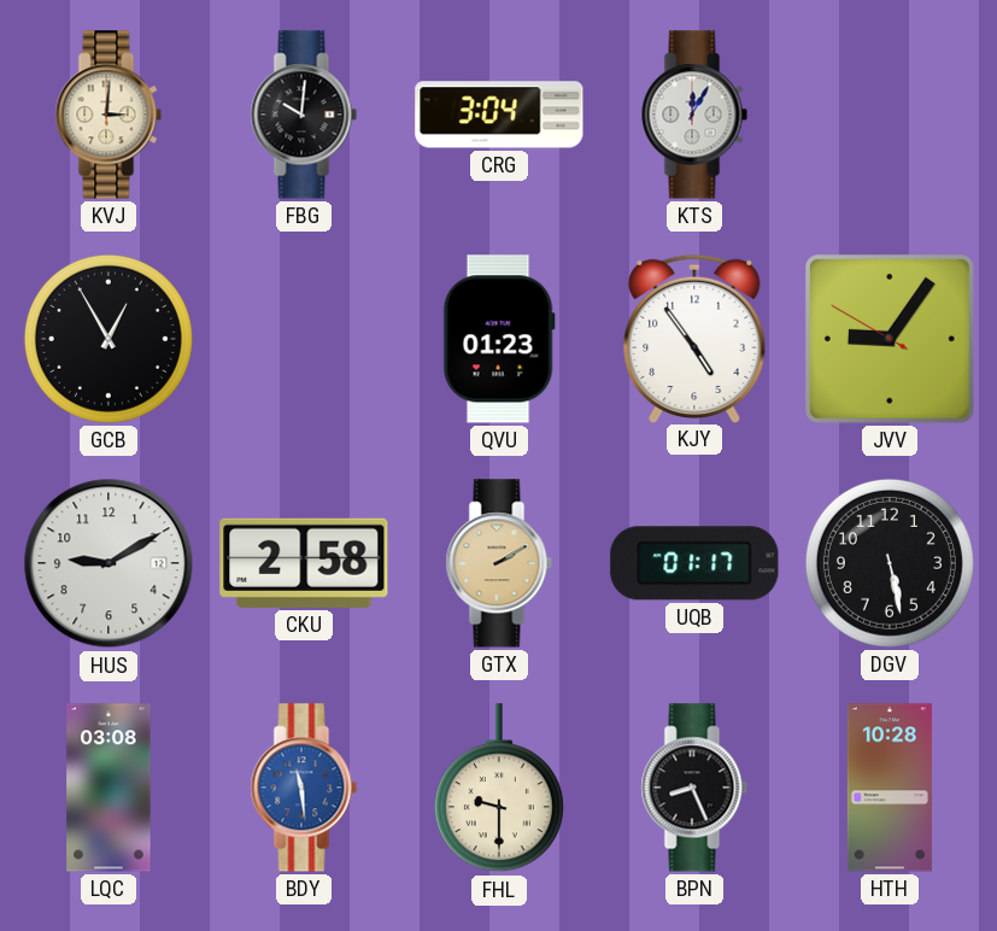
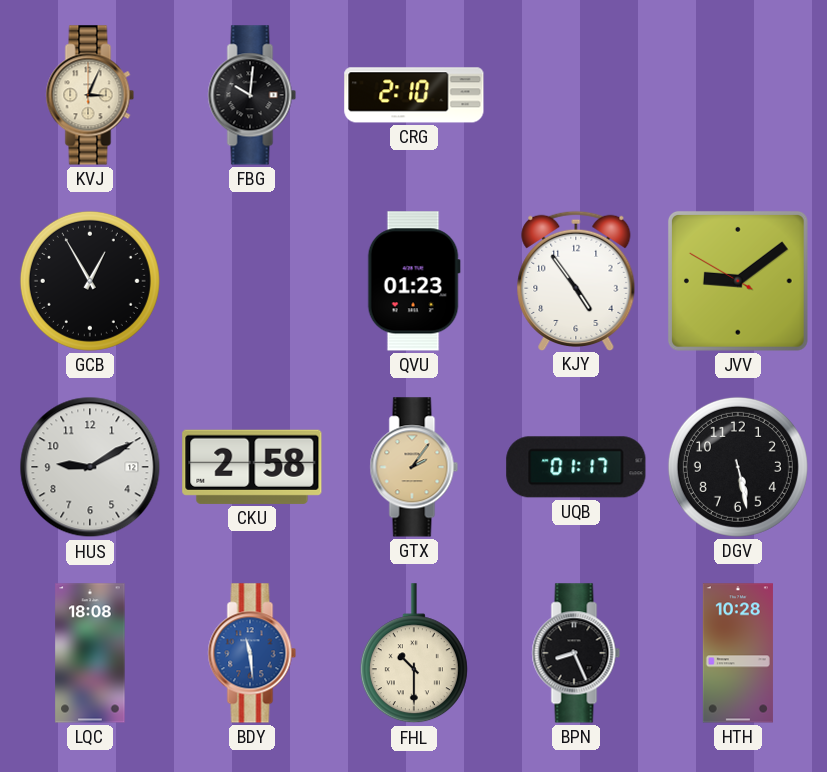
KVJ: 3:01 -> 3:04 (90, 95)
CRG: 3:04 -> 2:10 (414, 95)
KTS: 12:05 -> none (694, 115)
JVV: 9:05 -> 9:08 (738, 281)
GTX: 2:10 -> 2:06 (414, 467)
LQC: 03:08 -> 18:08 (90, 653)
FHL: 9:30 -> 10:30 (414, 654)
